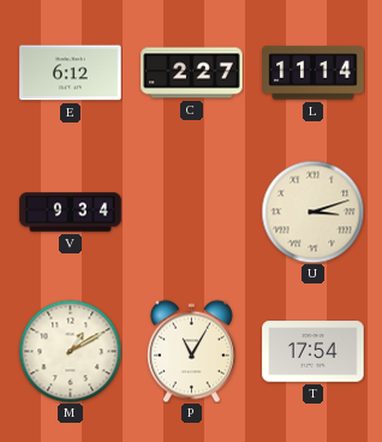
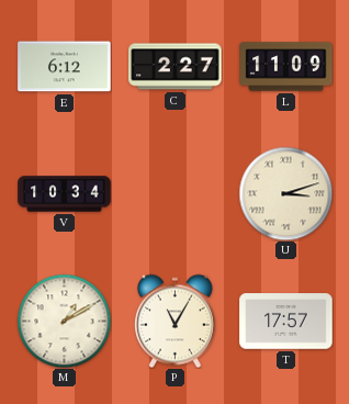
L: 11:14 -> 11:09 (286, 67)
V: 9:34 -> 10:34 (65, 194)
T: 17:54 -> 17:57 (286, 322)
